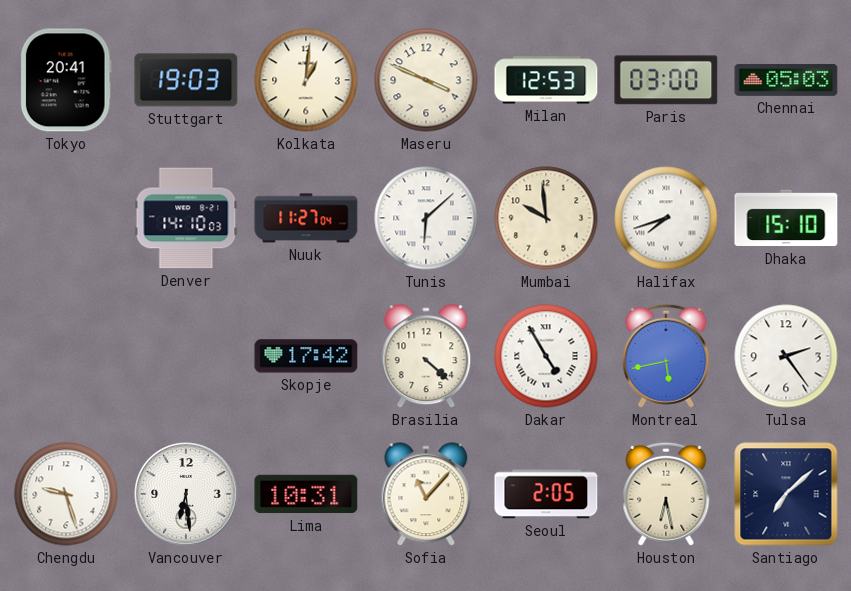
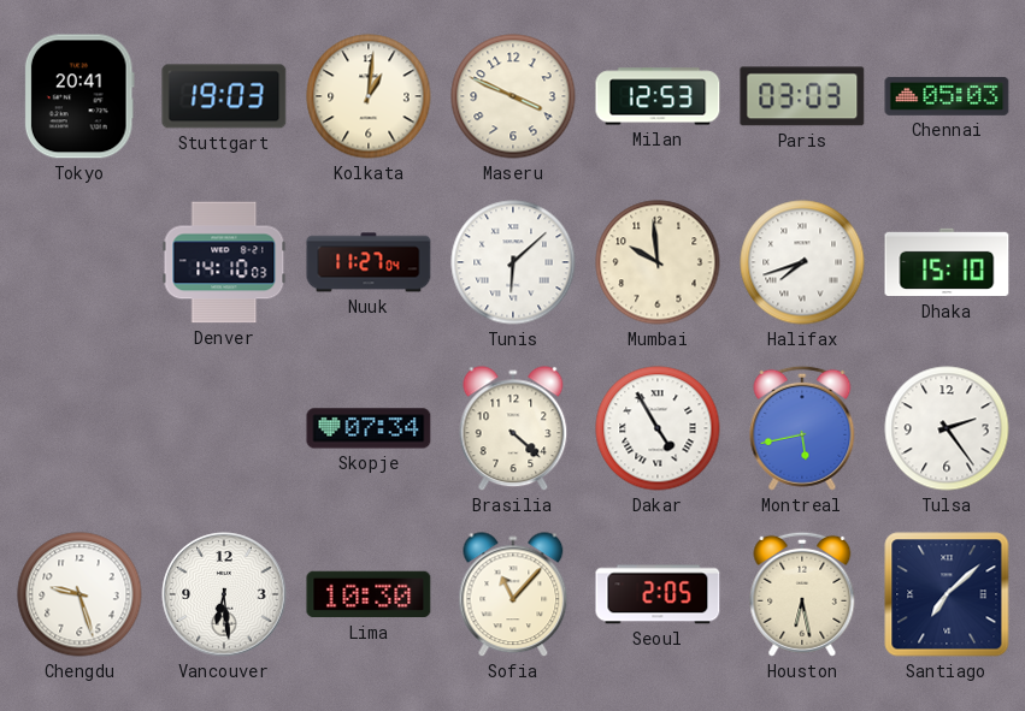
Paris: 03:00 -> 03:03 (802, 96)
Skopje: 17:42 -> 07:34 (369, 428)
Lima: 10:31 -> 10:30 (369, 594)
